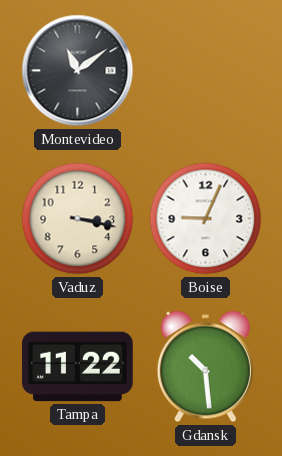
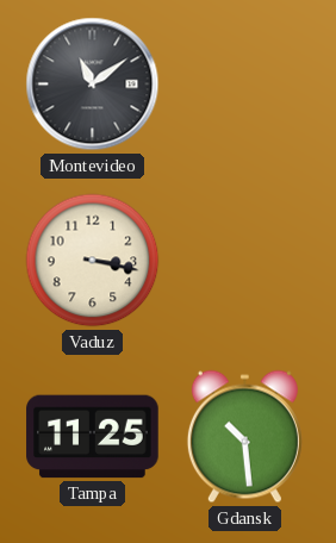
Boise: 9:04 -> none (206, 219)
Tampa: 11:22 -> 11:25 (93, 437)
